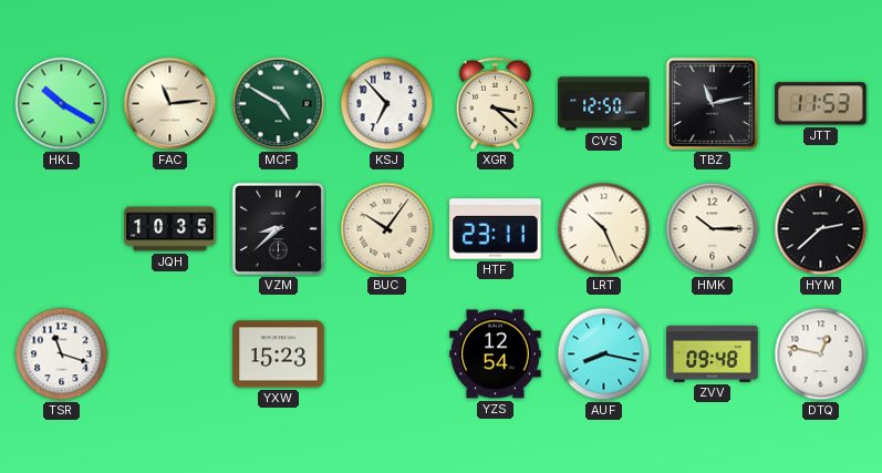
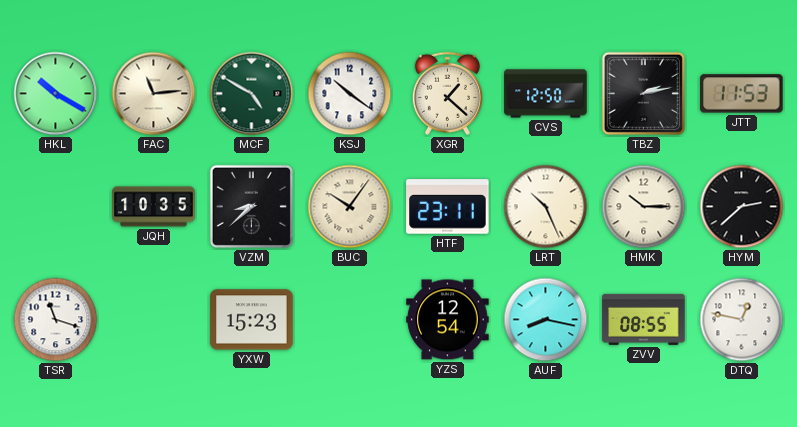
KSJ: 6:53 -> 10:21 (350, 94)
XGR: 3:22 -> 1:22 (447, 93)
TBZ: 11:13 -> 2:13 (643, 93)
ZVV: 09:48 -> 08:55 (644, 319)
